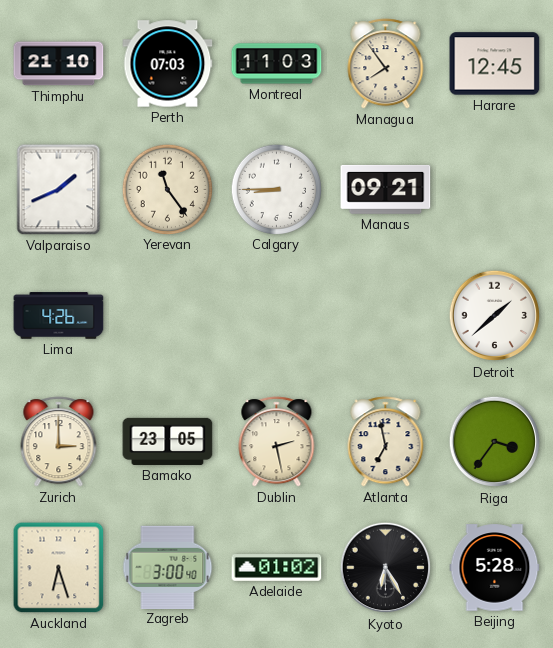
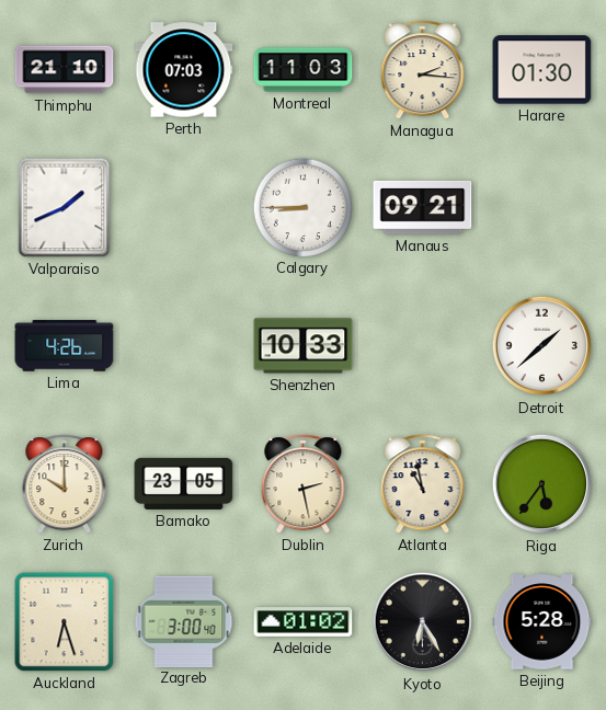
Managua: 7:54 -> 2:16 (423, 70)
Harare: 12:45 -> 01:30 (542, 70)
Yerevan: 11:24 -> none (167, 189)
Shenzhen: none -> 10:33 (304, 346)
Zurich: 3:00 -> 10:00 (65, 484)
Atlanta: 6:58 -> 10:58 (423, 484)
Riga: 3:36 -> 5:36 (542, 484)
